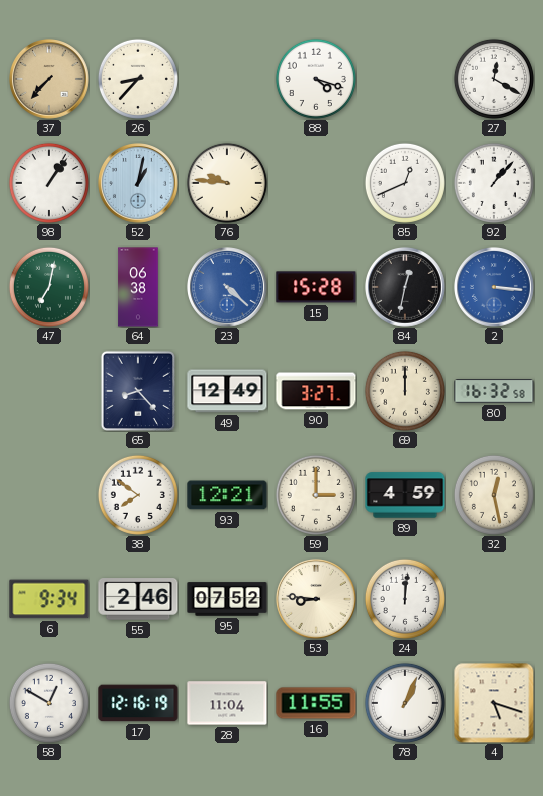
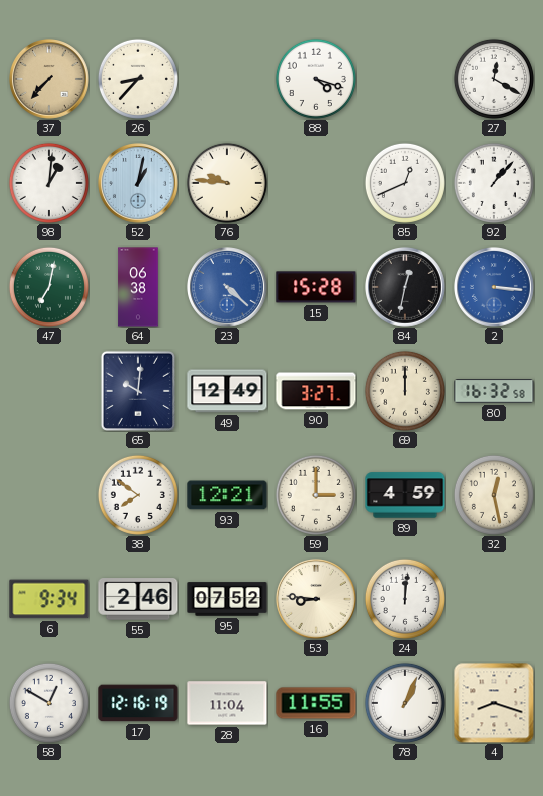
98: 1:06 -> 1:01 (49, 183)
65: 8:23 -> 10:01 (137, 390)
4: 5:18 -> 8:18 (494, 703)
